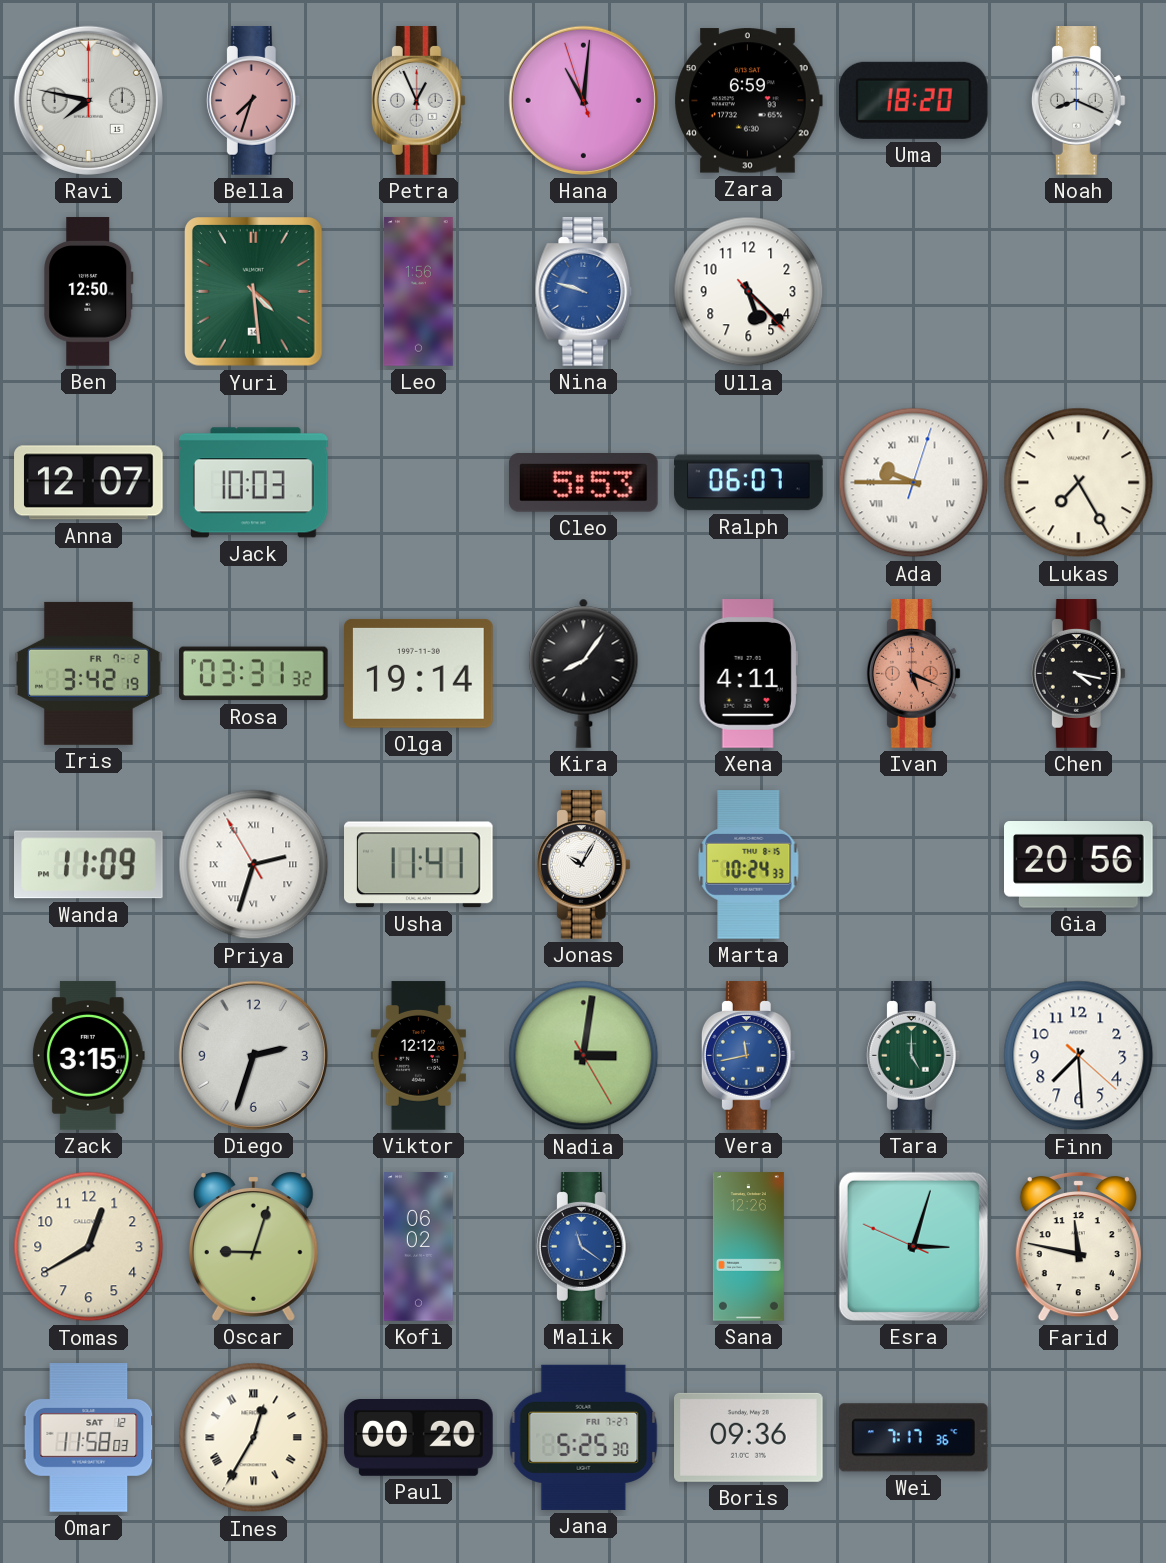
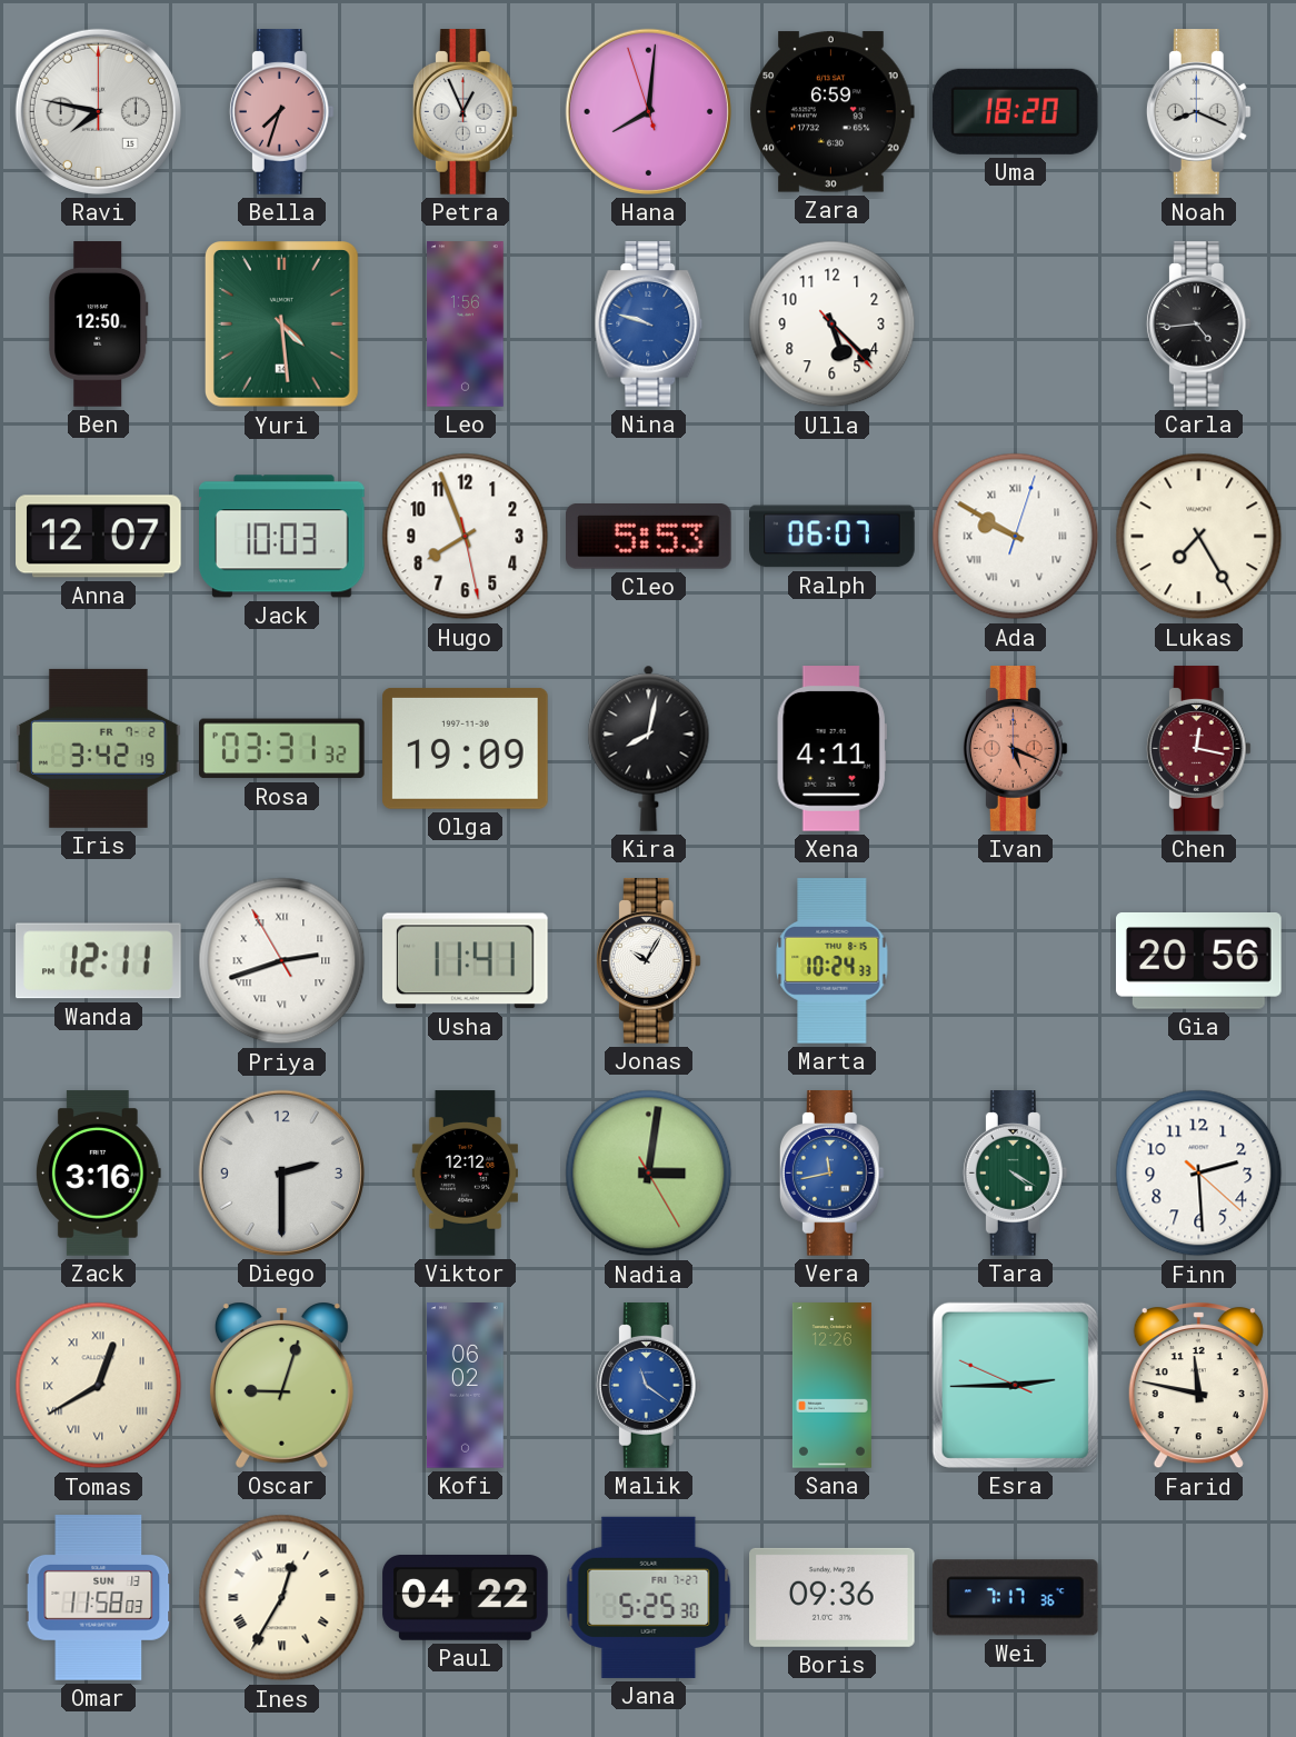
Hana: 11:00 -> 8:00 (648, 111)
Carla: none -> 4:44 (1198, 325)
Hugo: none -> 7:56 (466, 537)
Ada: 9:45 -> 9:50 (1016, 537)
Olga: 19:14 -> 19:09 (466, 748)
Kira: 8:06 -> 8:02 (649, 748)
Chen: 4:17 -> 12:17 (1198, 749)
Chen dial: black -> burgundy (1198, 749)
Wanda: 11:09 -> 12:11 (99, 961)
Priya: 2:32 -> 2:41 (282, 961)
Zack: 3:15 -> 3:16 (98, 1174)
Diego: 2:33 -> 2:30 (281, 1172)
Tara: 5:00 -> 4:20 (1015, 1174)
Finn: 7:29 -> 2:29 (1199, 1174)
Tomas numerals: Arabic -> Roman (99, 1386)
Esra: 3:02 -> 2:44 (1015, 1385)
Omar date: SAT 12 -> SUN 13 (99, 1598)
Paul: 00:20 -> 04:22 (466, 1598)
